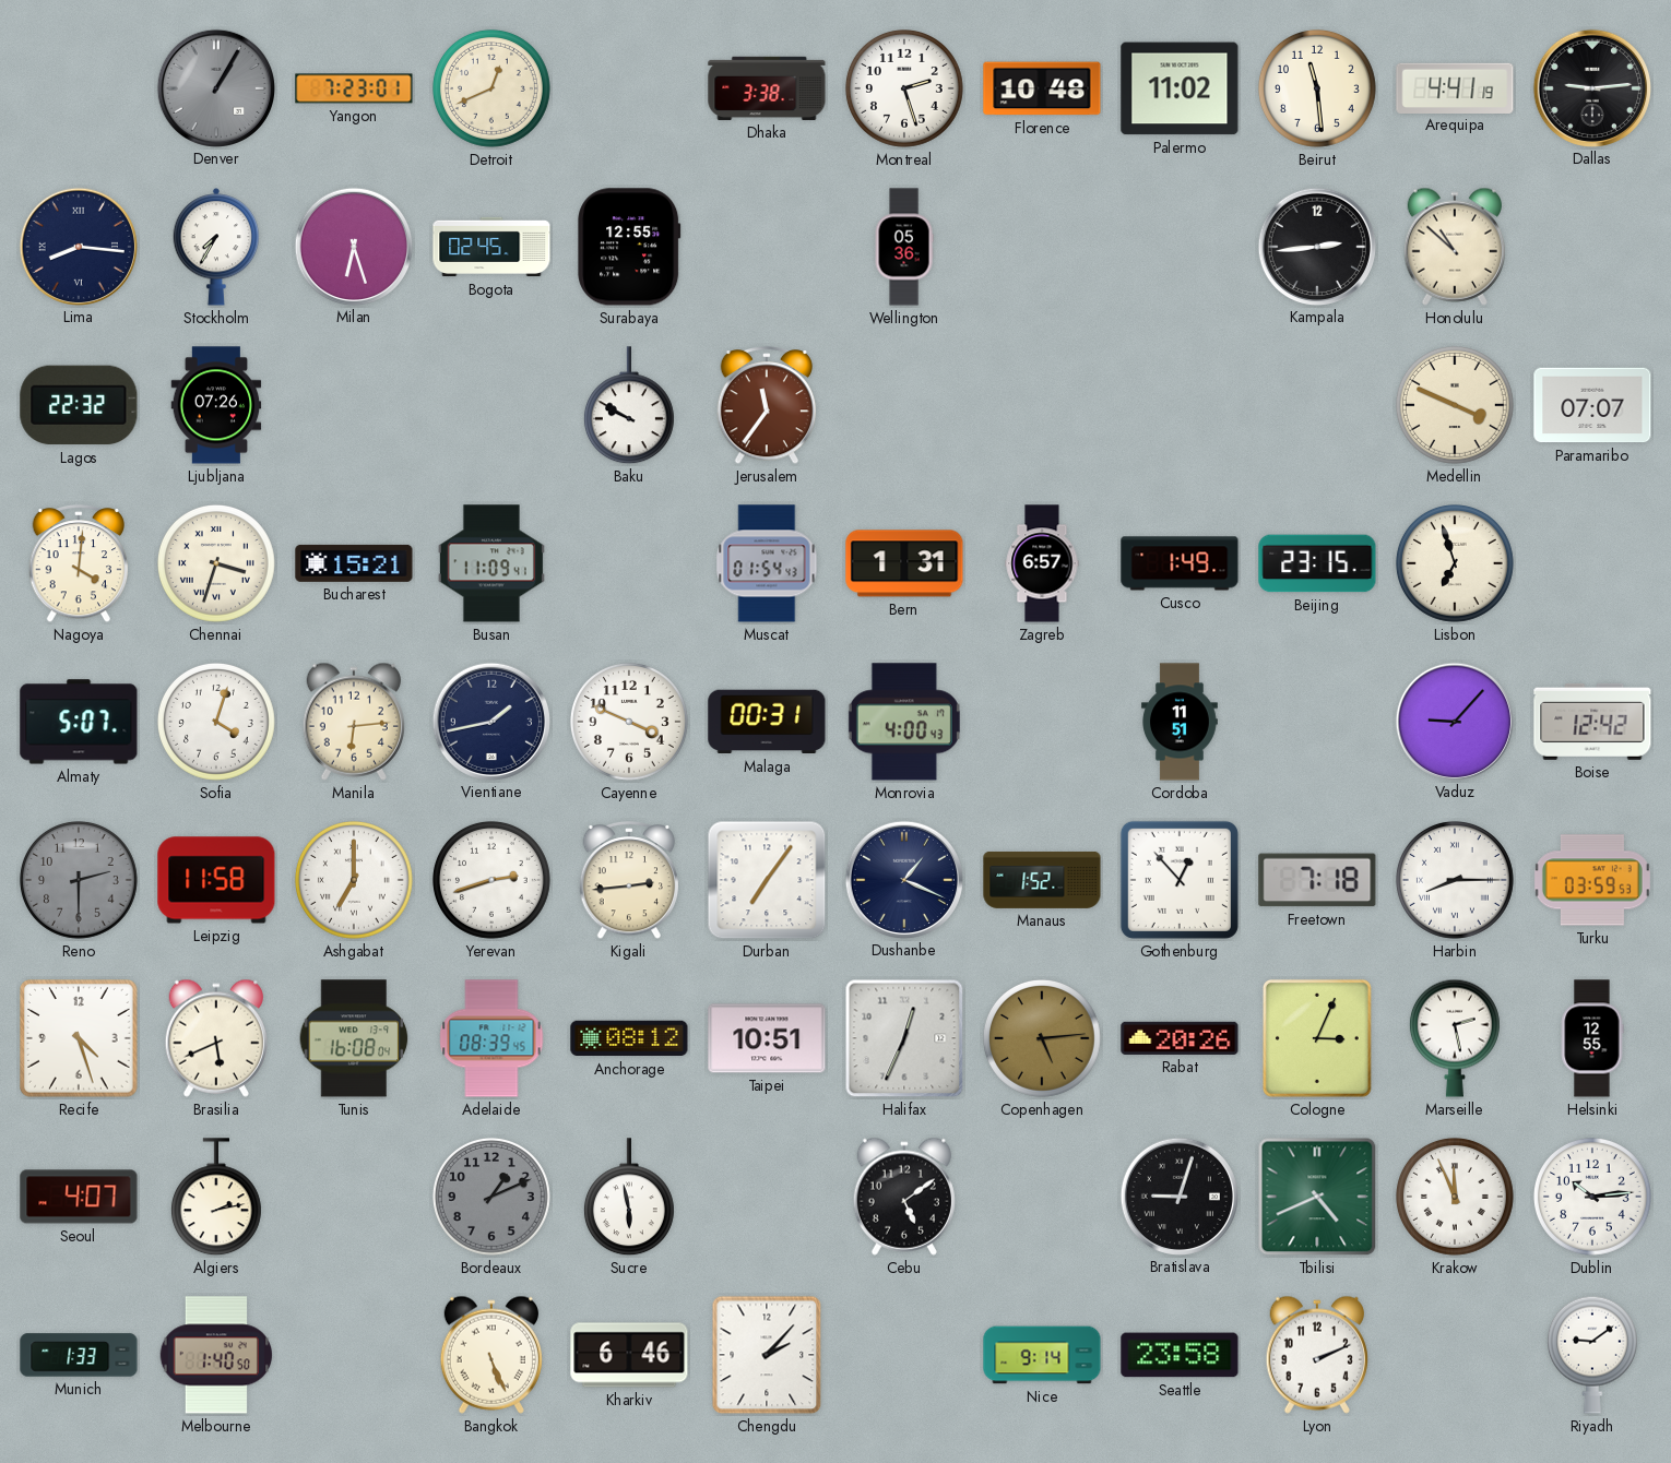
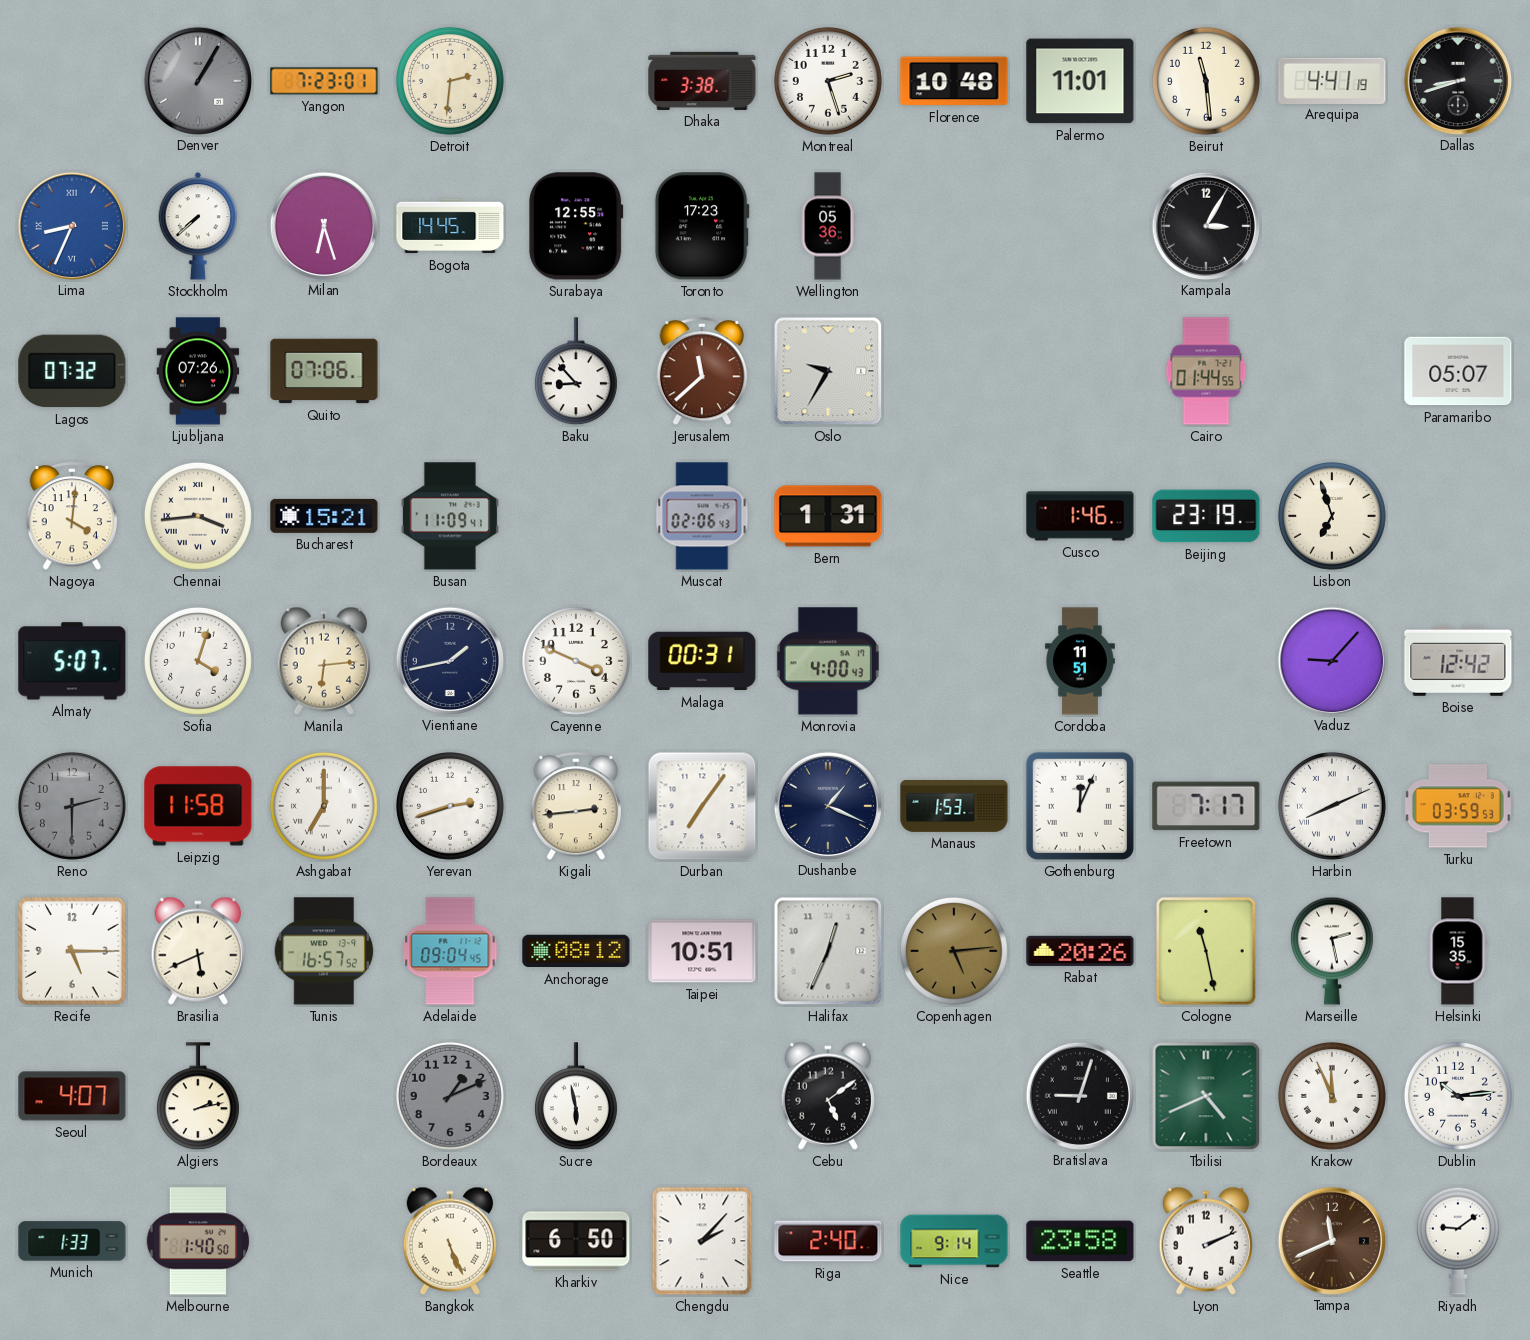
Detroit: 12:41 -> 2:31 (450, 81)
Palermo: 11:02 -> 11:01 (1080, 81)
Dallas: 9:14 -> 8:42 (1457, 80)
Lima: 8:16 -> 8:34 (71, 225)
Lima dial: navy -> blue (71, 225)
Stockholm: 7:35 -> 7:38 (198, 226)
Bogota: 02:45 -> 14:45 (450, 226)
Toronto: none -> 17:23 (702, 226)
Kampala: 2:44 -> 3:05 (1205, 225)
Honolulu: 10:52 -> none (1455, 247)
Lagos: 22:32 -> 07:32 (72, 371)
Quito: none -> 07:06 (324, 371)
Baku: 9:50 -> 8:53 (576, 372)
Jerusalem: 11:36 -> 11:38 (702, 372)
Oslo: none -> 9:35 (828, 371)
Cairo: none -> 01:44 (1206, 371)
Medellin: 3:49 -> none (1455, 405)
Paramaribo: 07:07 -> 05:07 (1458, 371)
Chennai: 3:33 -> 3:44 (198, 516)
Muscat: 01:54 -> 02:06 (702, 516)
Zagreb: 6:57 -> none (1042, 563)
Cusco: 1:49 -> 1:46 (1080, 516)
Beijing: 23:15 -> 23:19 (1206, 516)
Manaus: 1:52 -> 1:53 (954, 806)
Gothenburg: 12:53 -> 12:04 (1080, 806)
Freetown: 7:18 -> 7:17 (1206, 806)
Harbin: 8:15 -> 8:11 (1332, 806)
Recife: 4:27 -> 5:15 (73, 952)
Tunis: 16:08 -> 16:57 (324, 951)
Adelaide: 08:39 -> 09:04 (450, 951)
Cologne: 3:04 -> 11:28 (1206, 951)
Helsinki: 12:55 -> 15:35 (1458, 951)
Kharkiv: 6:46 -> 6:50 (576, 1241)
Riga: none -> 2:40 (828, 1241)
Tampa: none -> 11:41 (1331, 1240)
